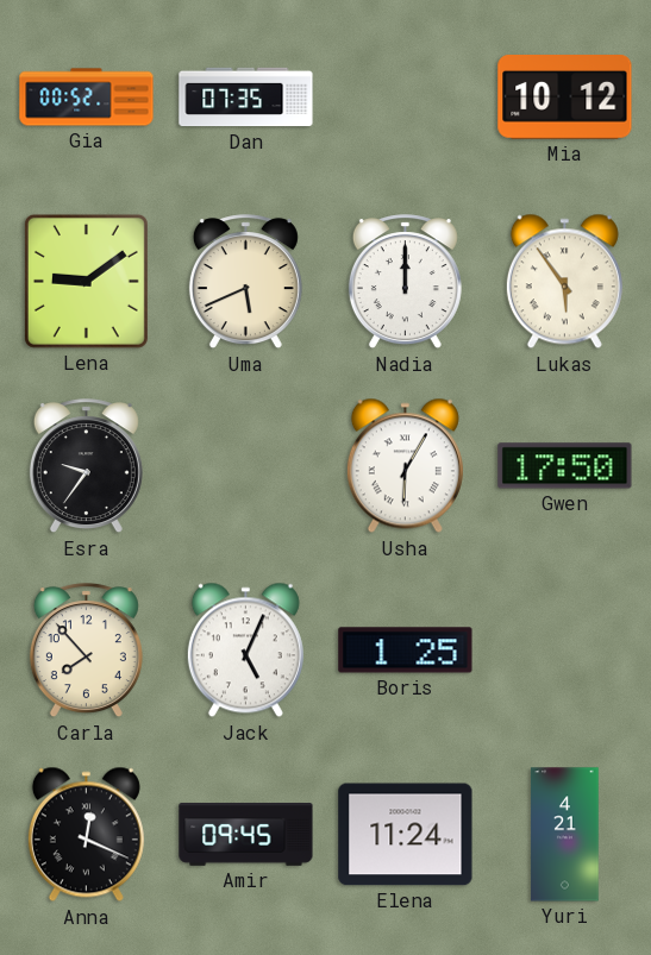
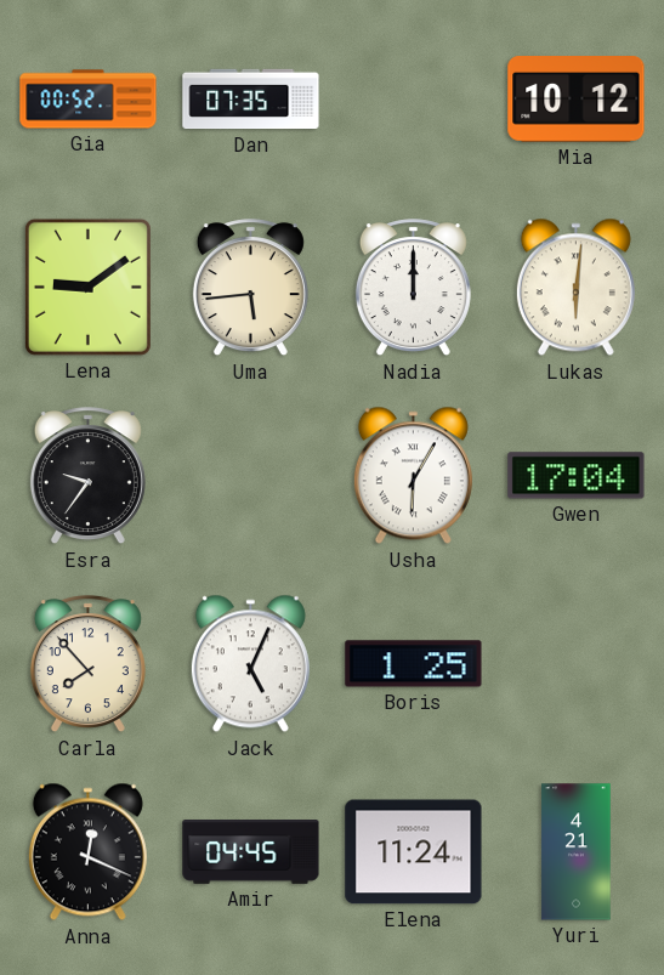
Uma: 5:41 -> 5:44 (250, 288)
Lukas: 5:54 -> 6:01 (575, 288)
Gwen: 17:50 -> 17:04 (577, 476)
Amir: 09:45 -> 04:45 (251, 852)
